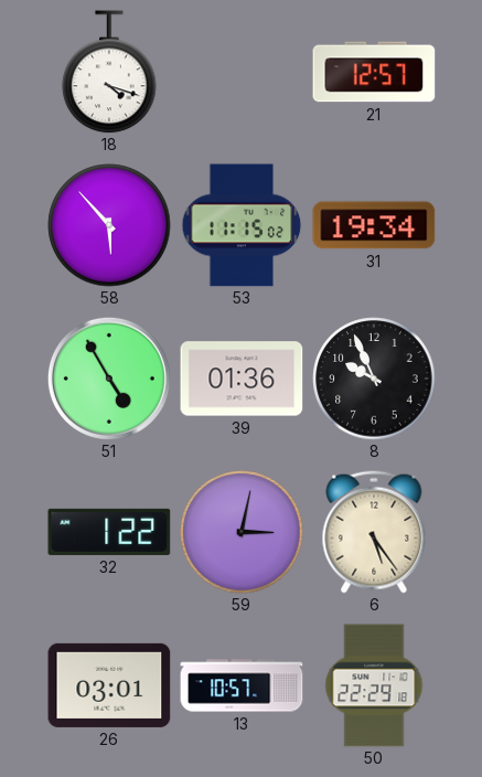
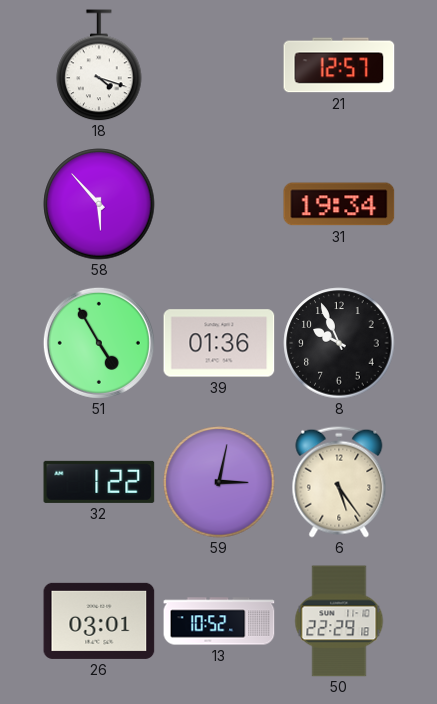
53: 11:15 -> none (242, 225)
13: 10:57 -> 10:52 (219, 621)
